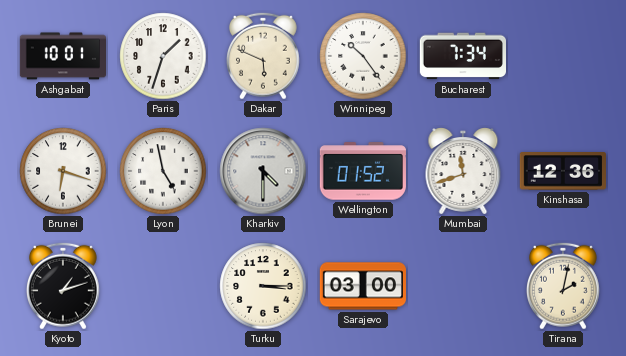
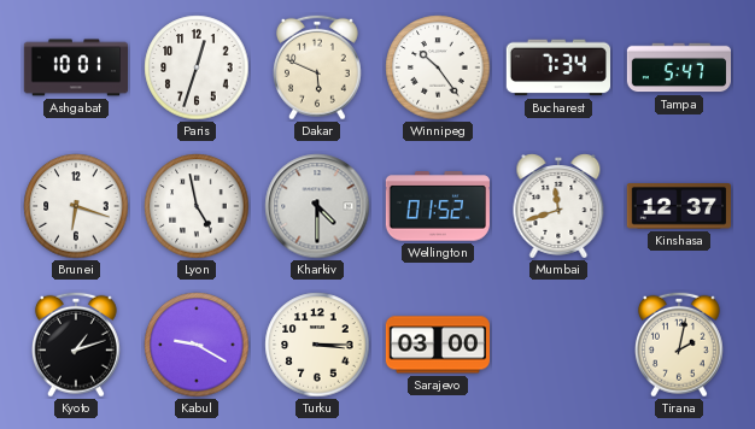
Paris: 1:33 -> 12:33 (197, 67)
Tampa: none -> 5:47 (678, 67)
Kinshasa: 12:36 -> 12:37 (679, 207)
Kabul: none -> 9:20 (197, 345)
